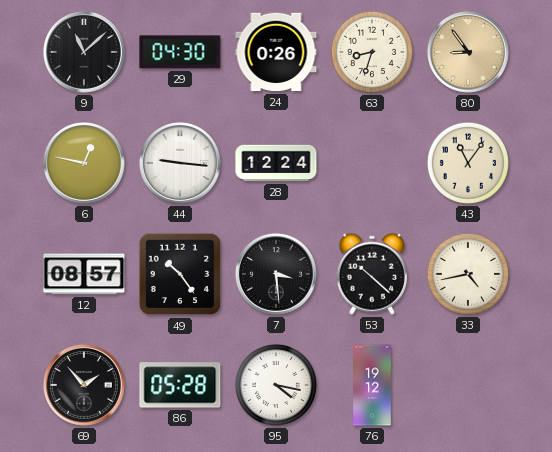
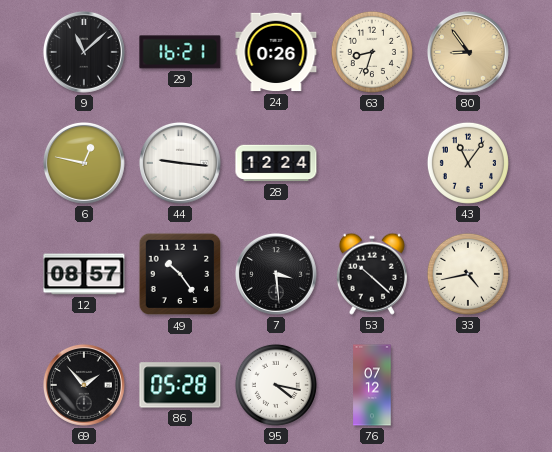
29: 04:30 -> 16:21 (180, 52)
76: 19:12 -> 07:12 (372, 385)
